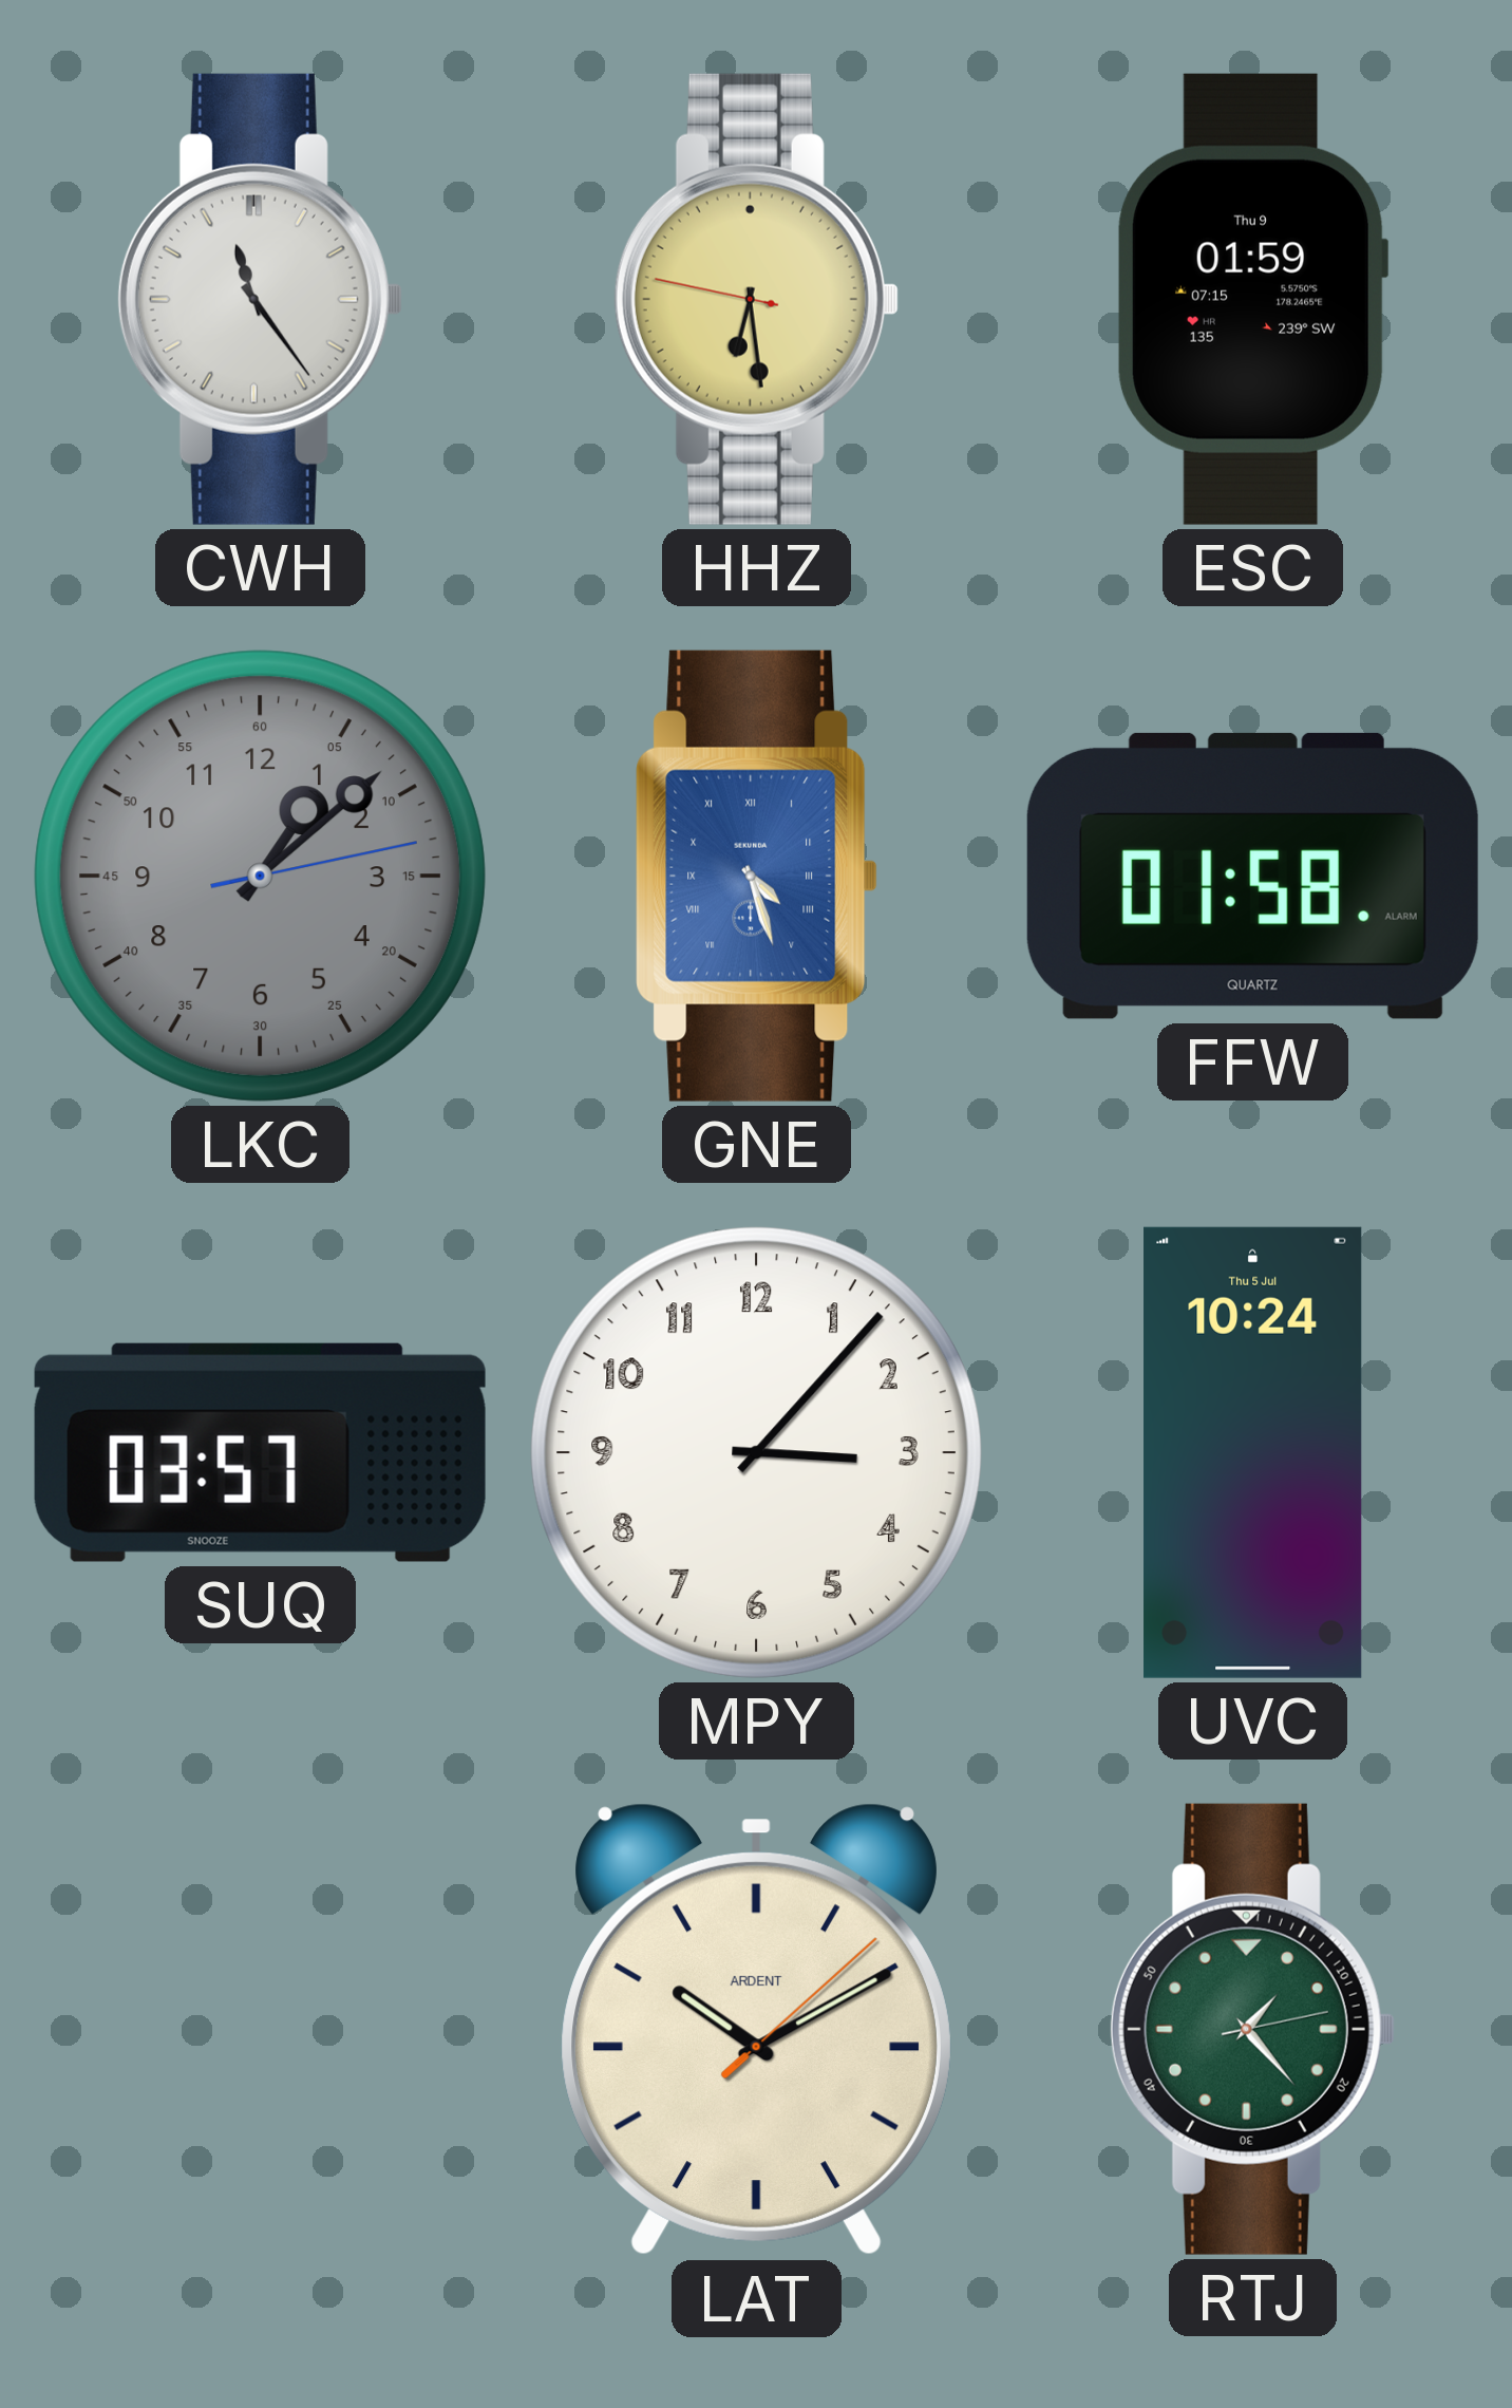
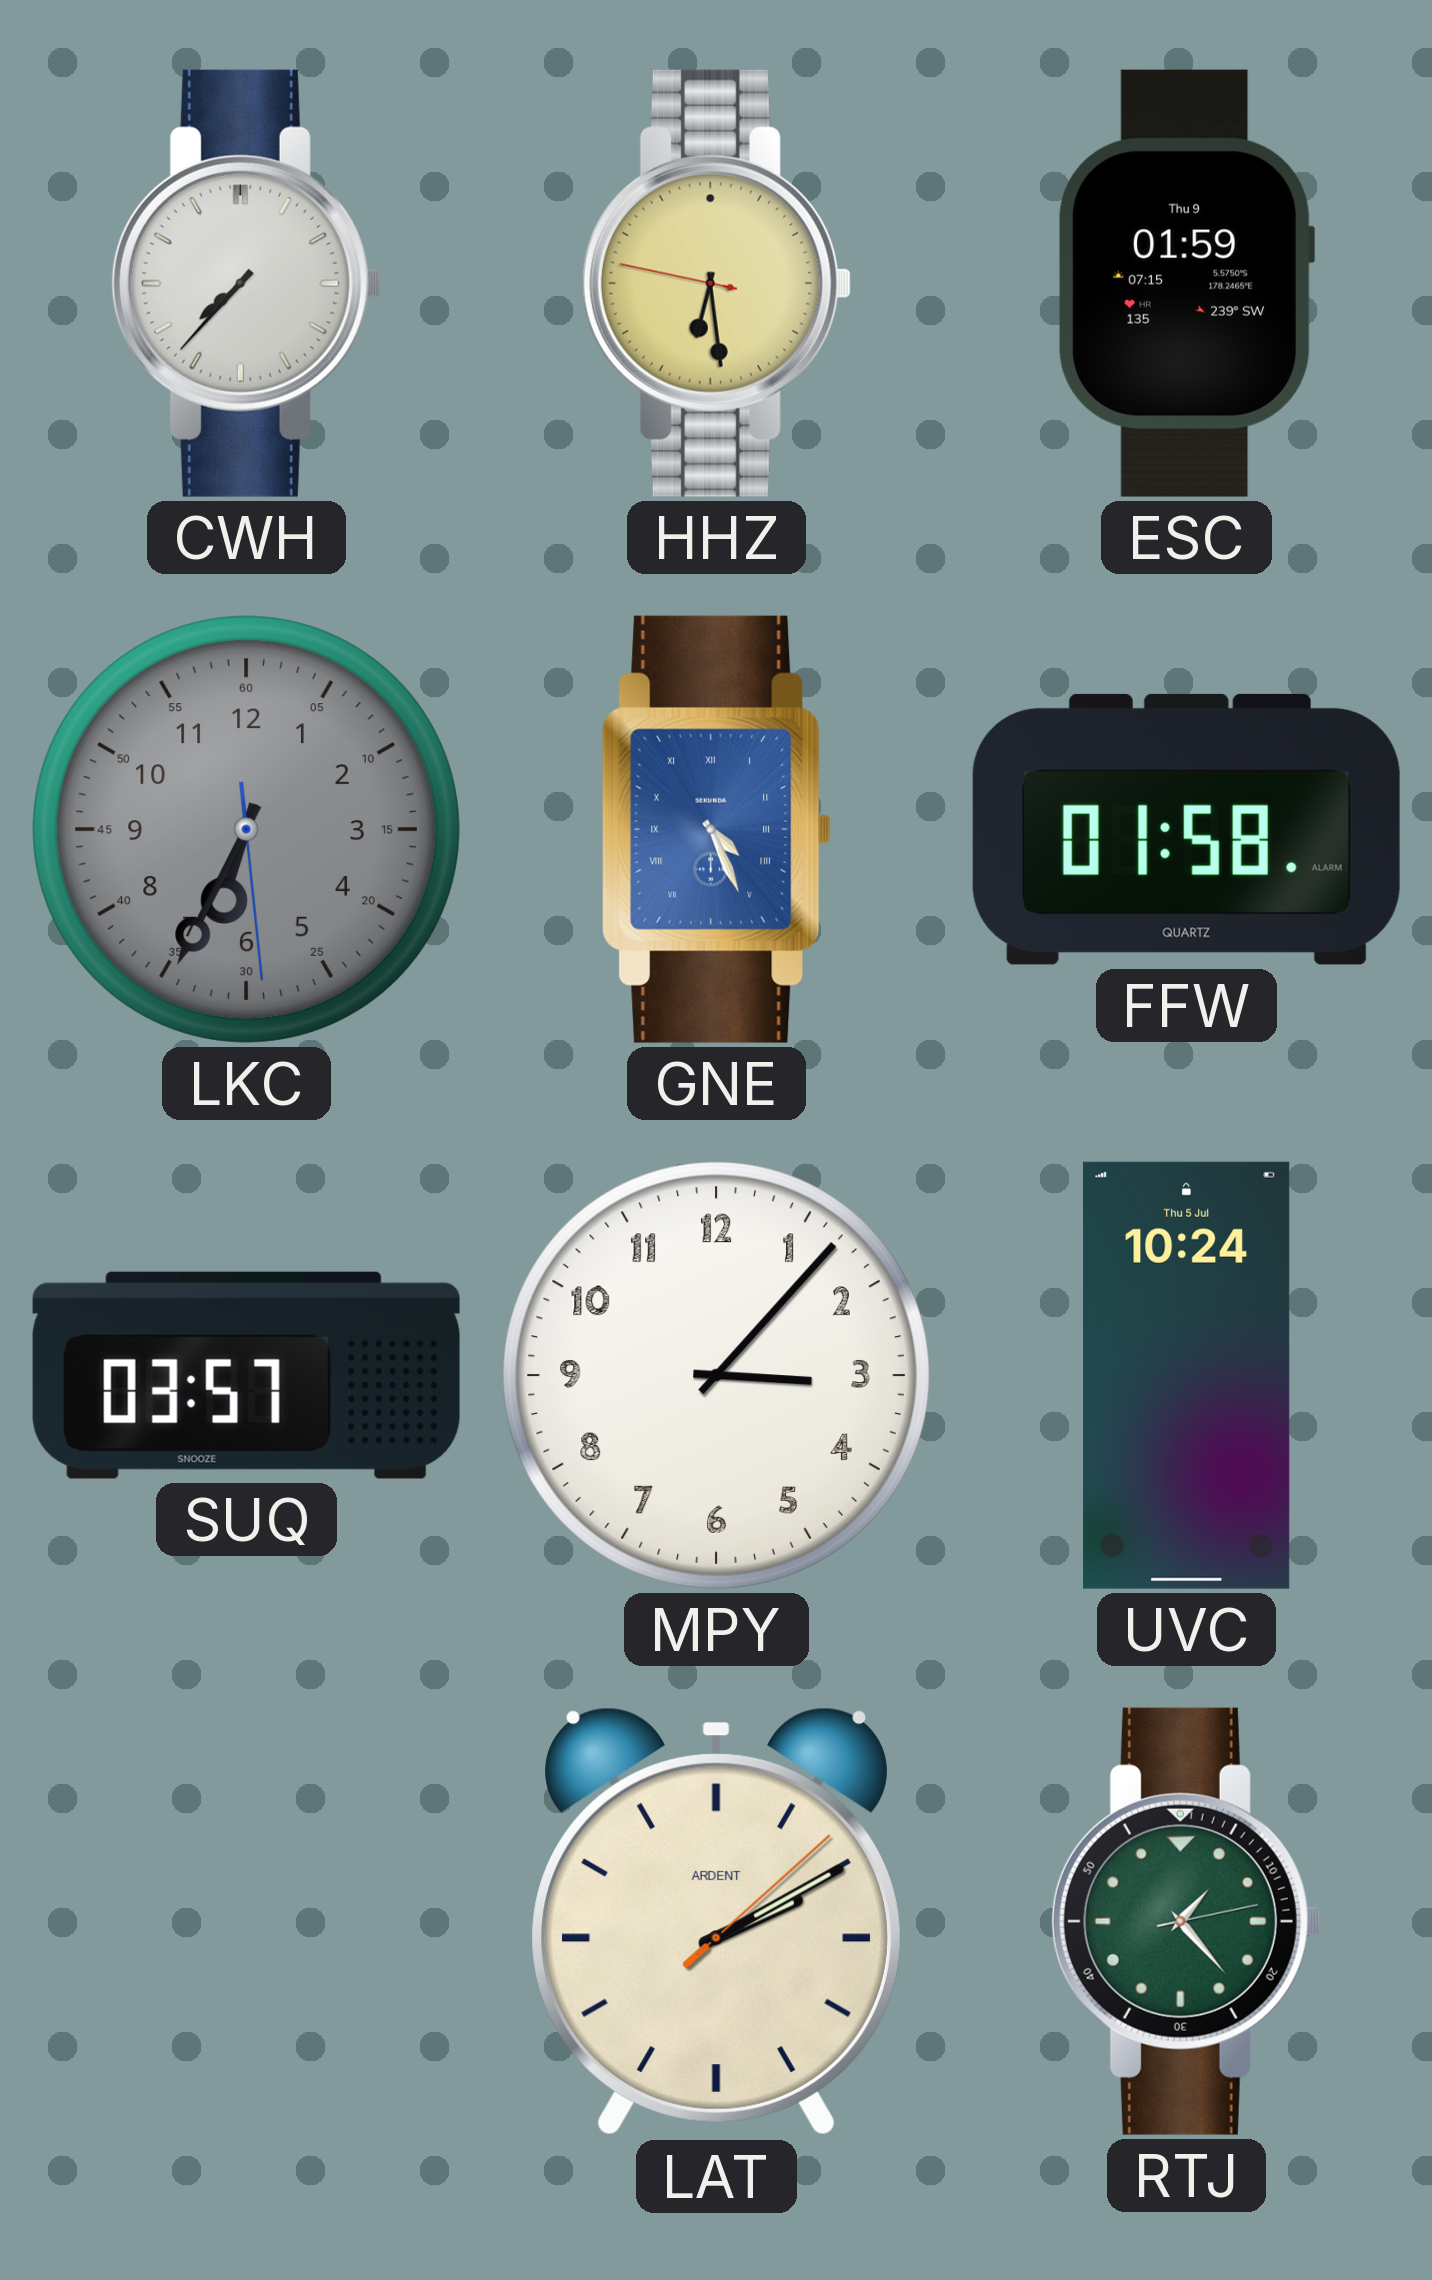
CWH: 11:24 -> 7:37 (246, 283)
LKC: 1:08 -> 6:34 (246, 829)
GNE: 4:27 -> 4:26 (717, 829)
LAT: 10:10 -> 2:10 (716, 1922)
